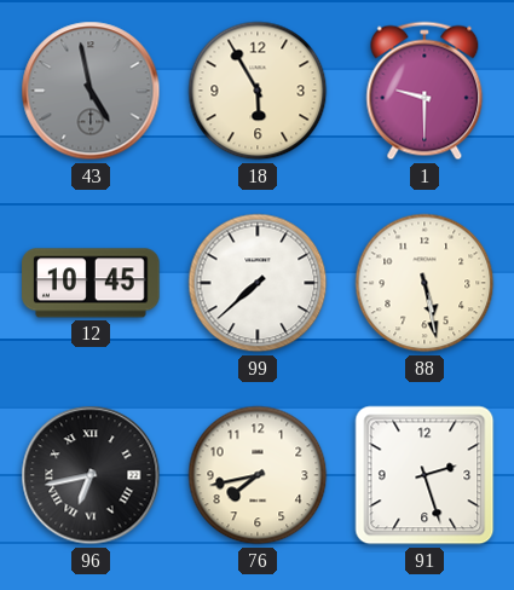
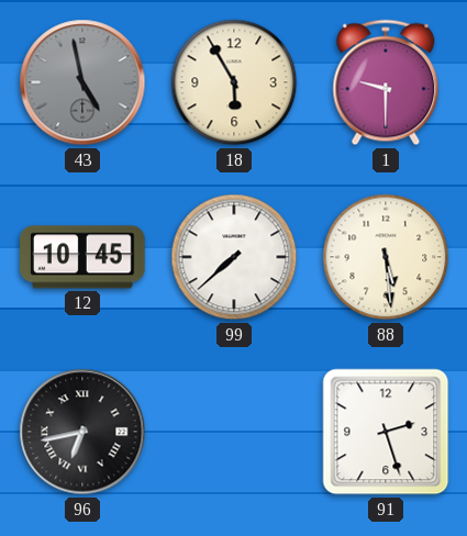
88: 5:28 -> 5:29 (386, 257)
76: 7:43 -> none (258, 475)
